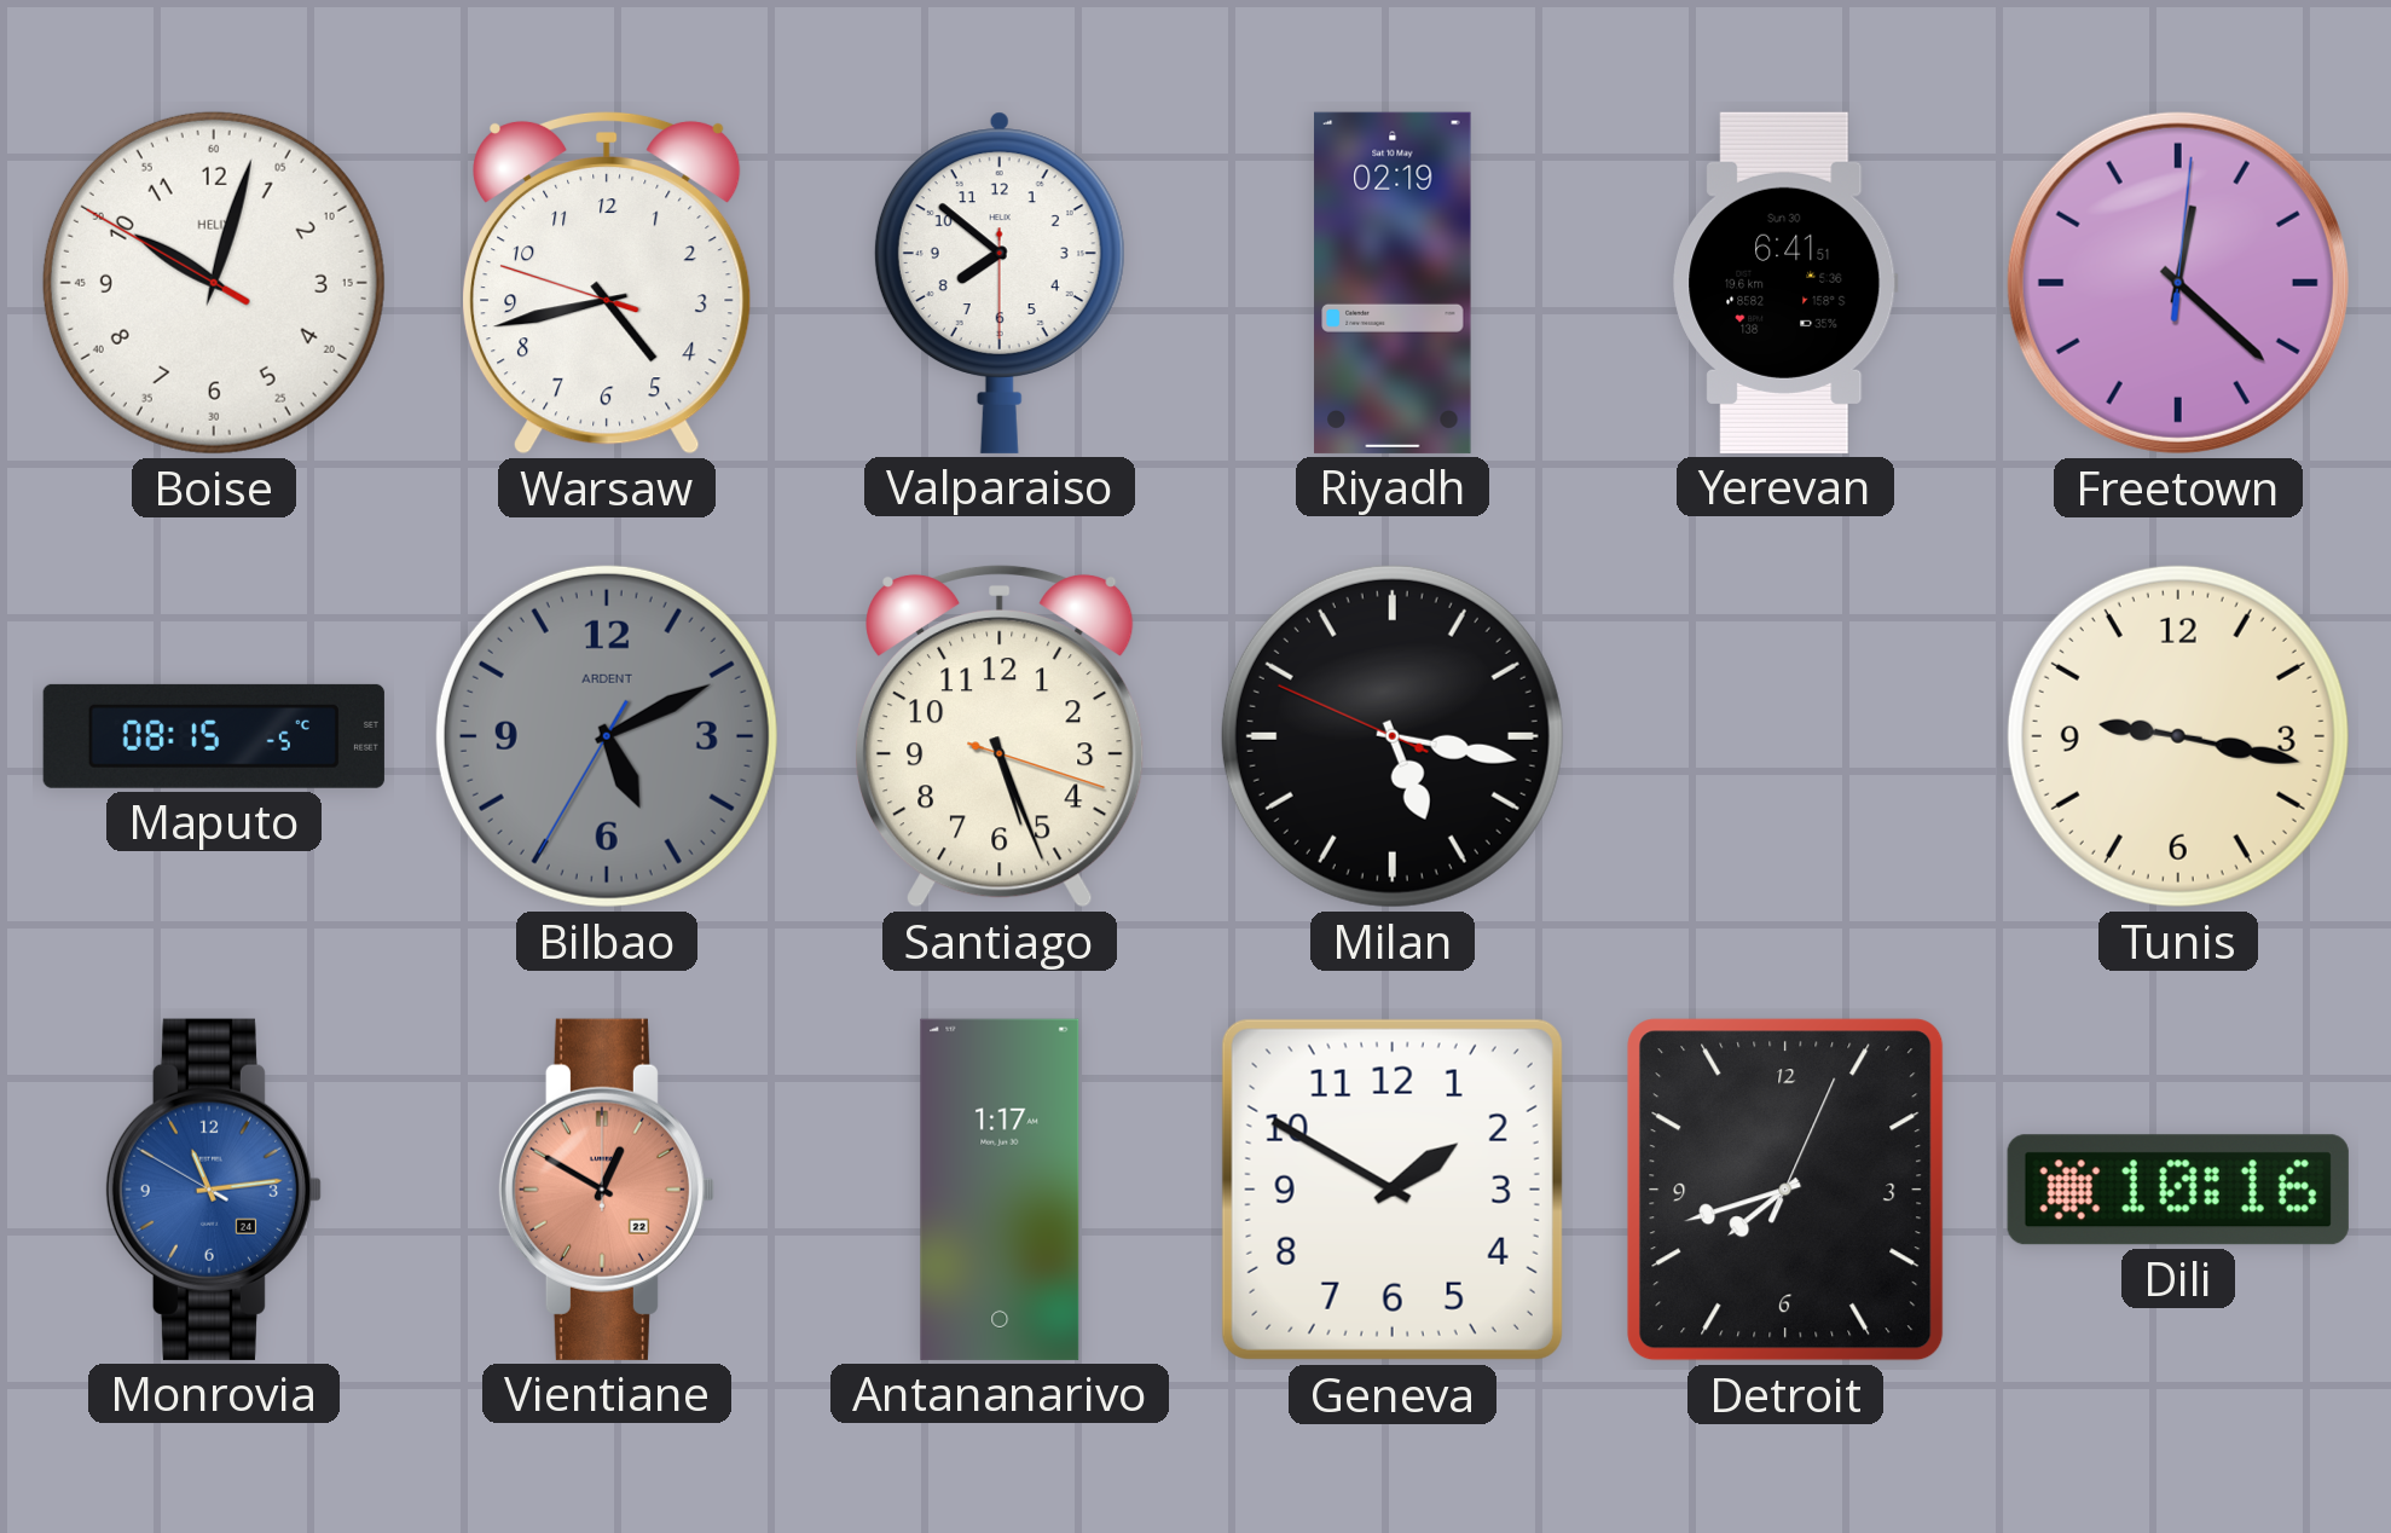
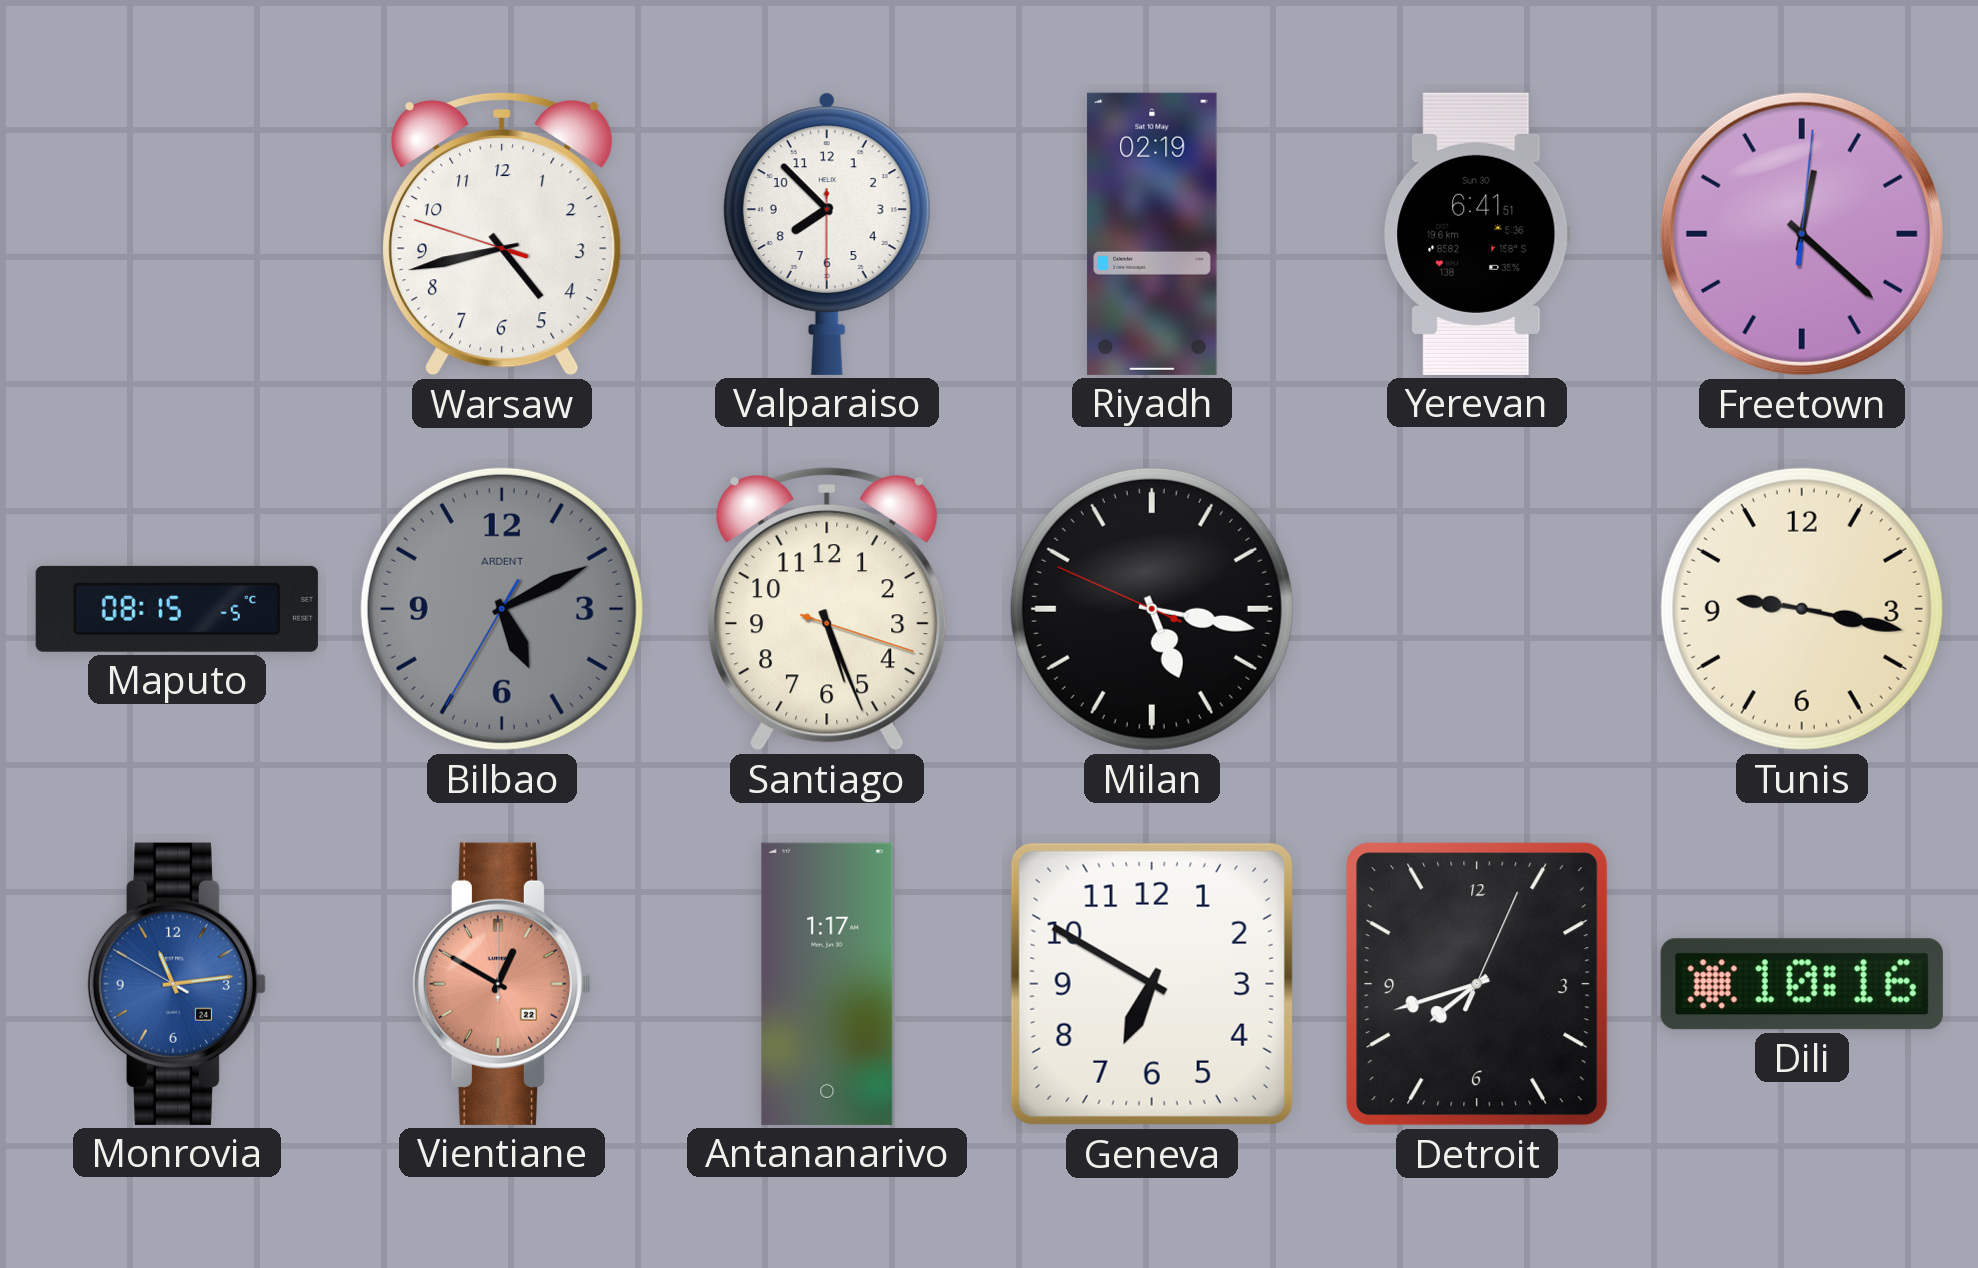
Boise: 10:02 -> none (214, 283)
Valparaiso: 7:51 -> 7:52 (827, 234)
Geneva: 1:50 -> 6:50 (1152, 984)
